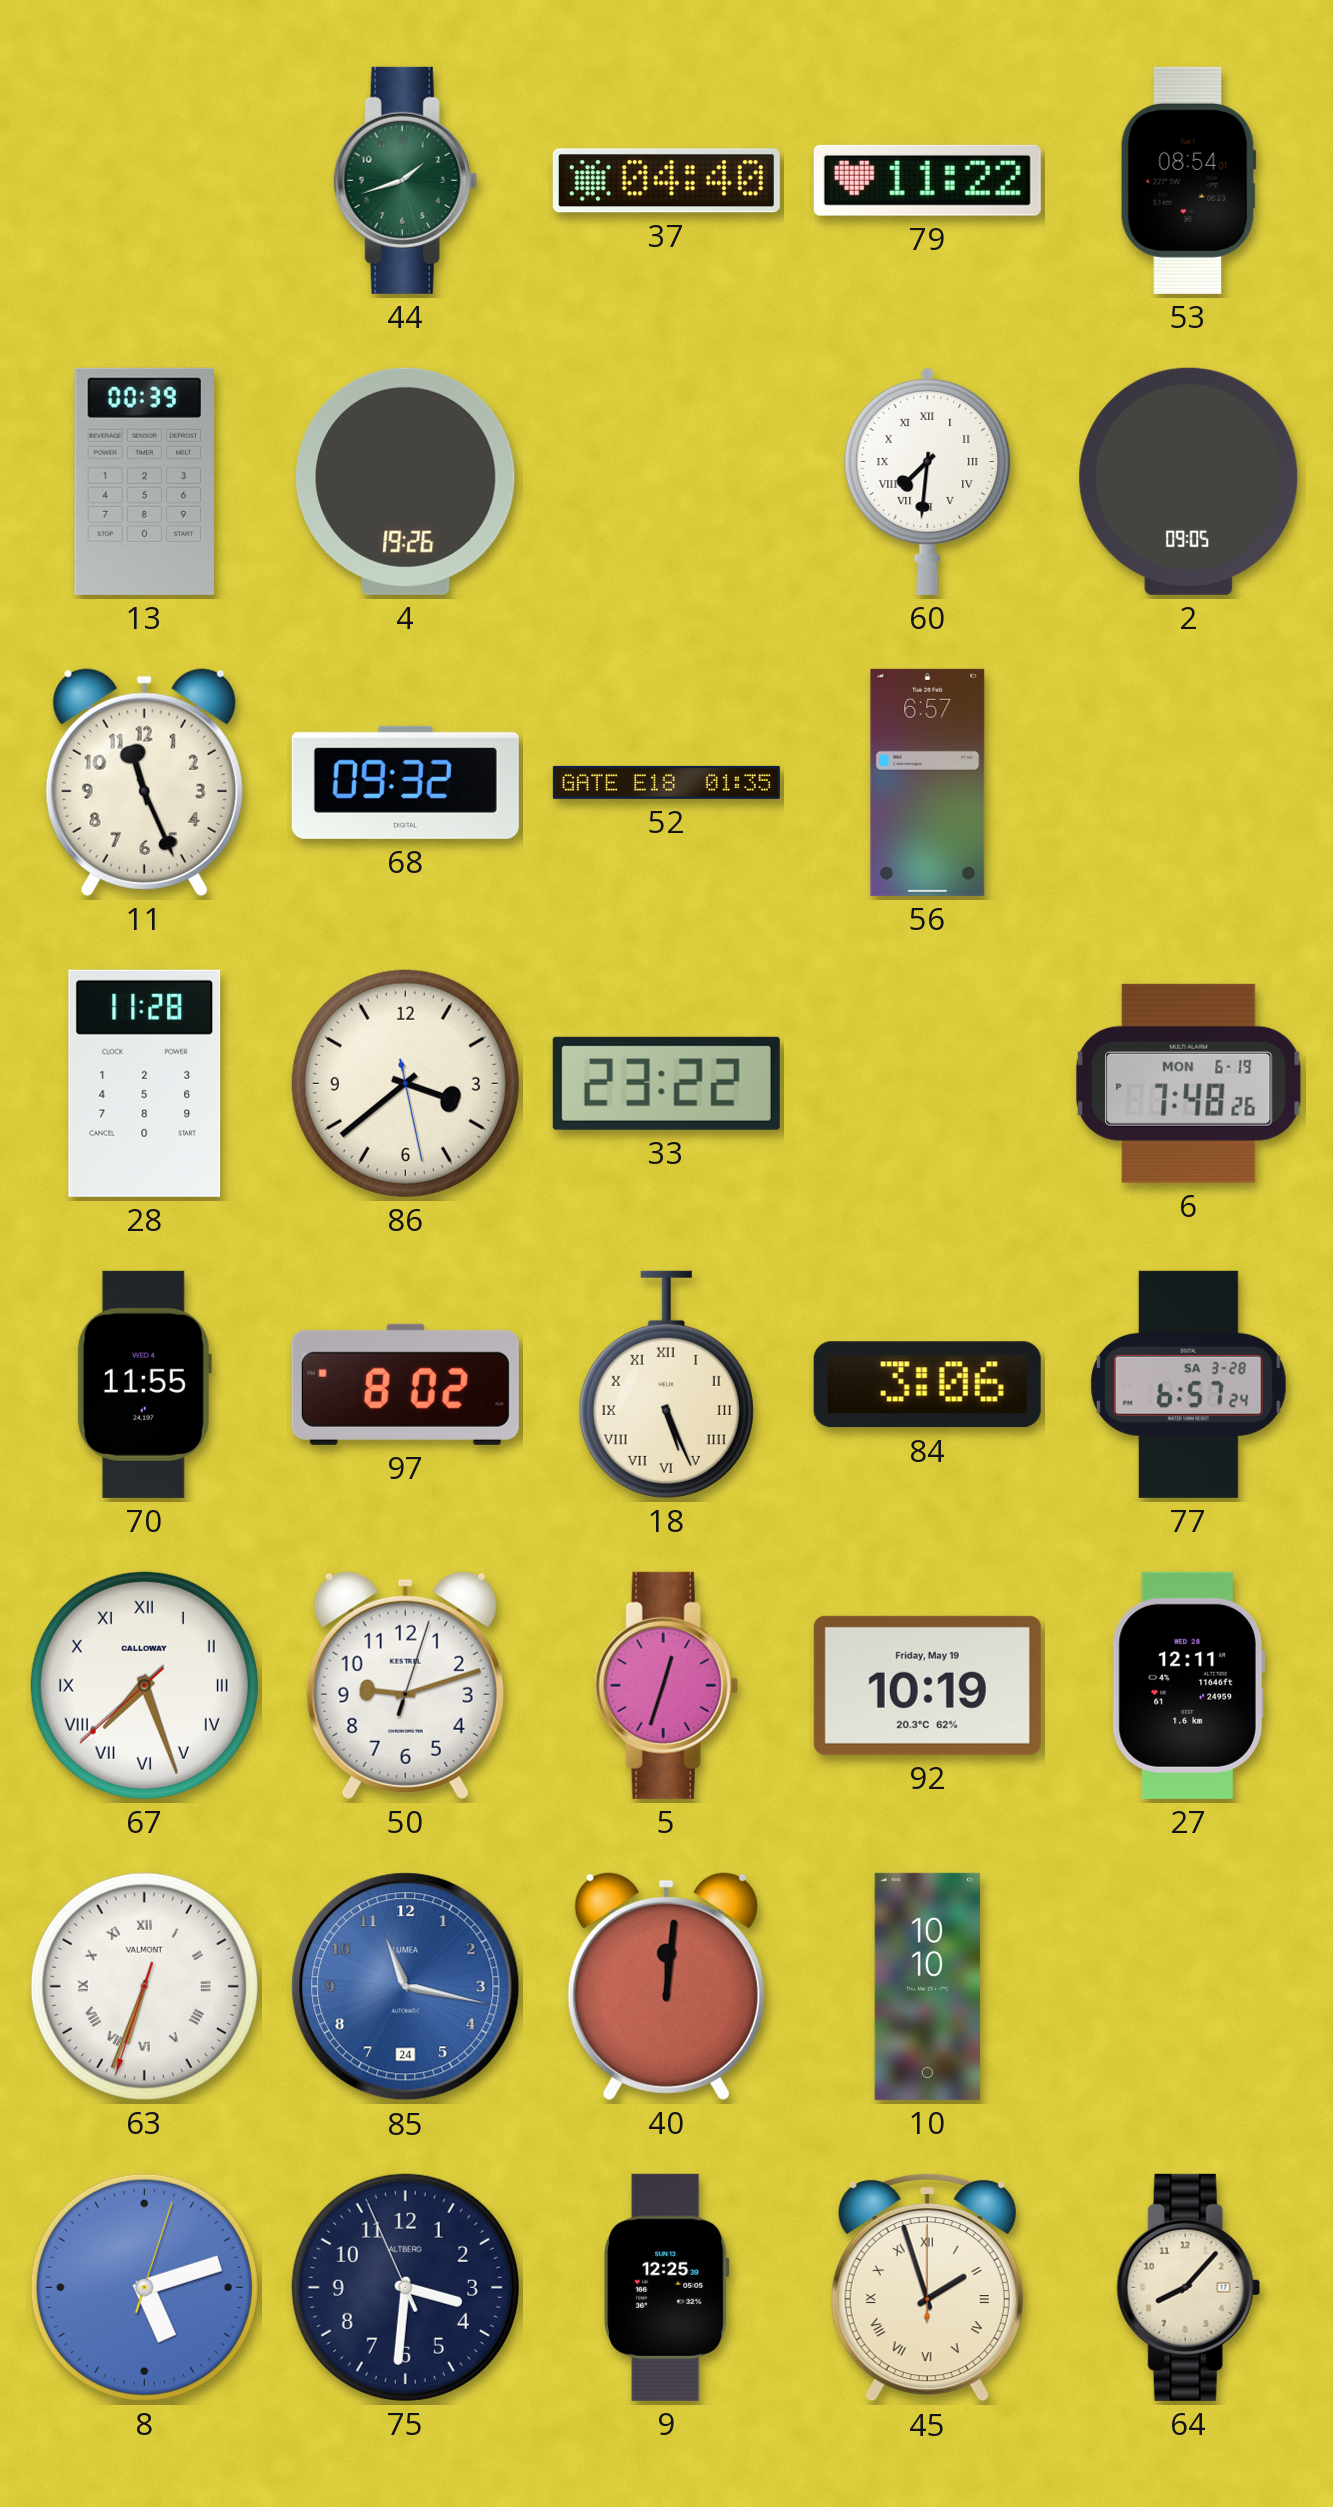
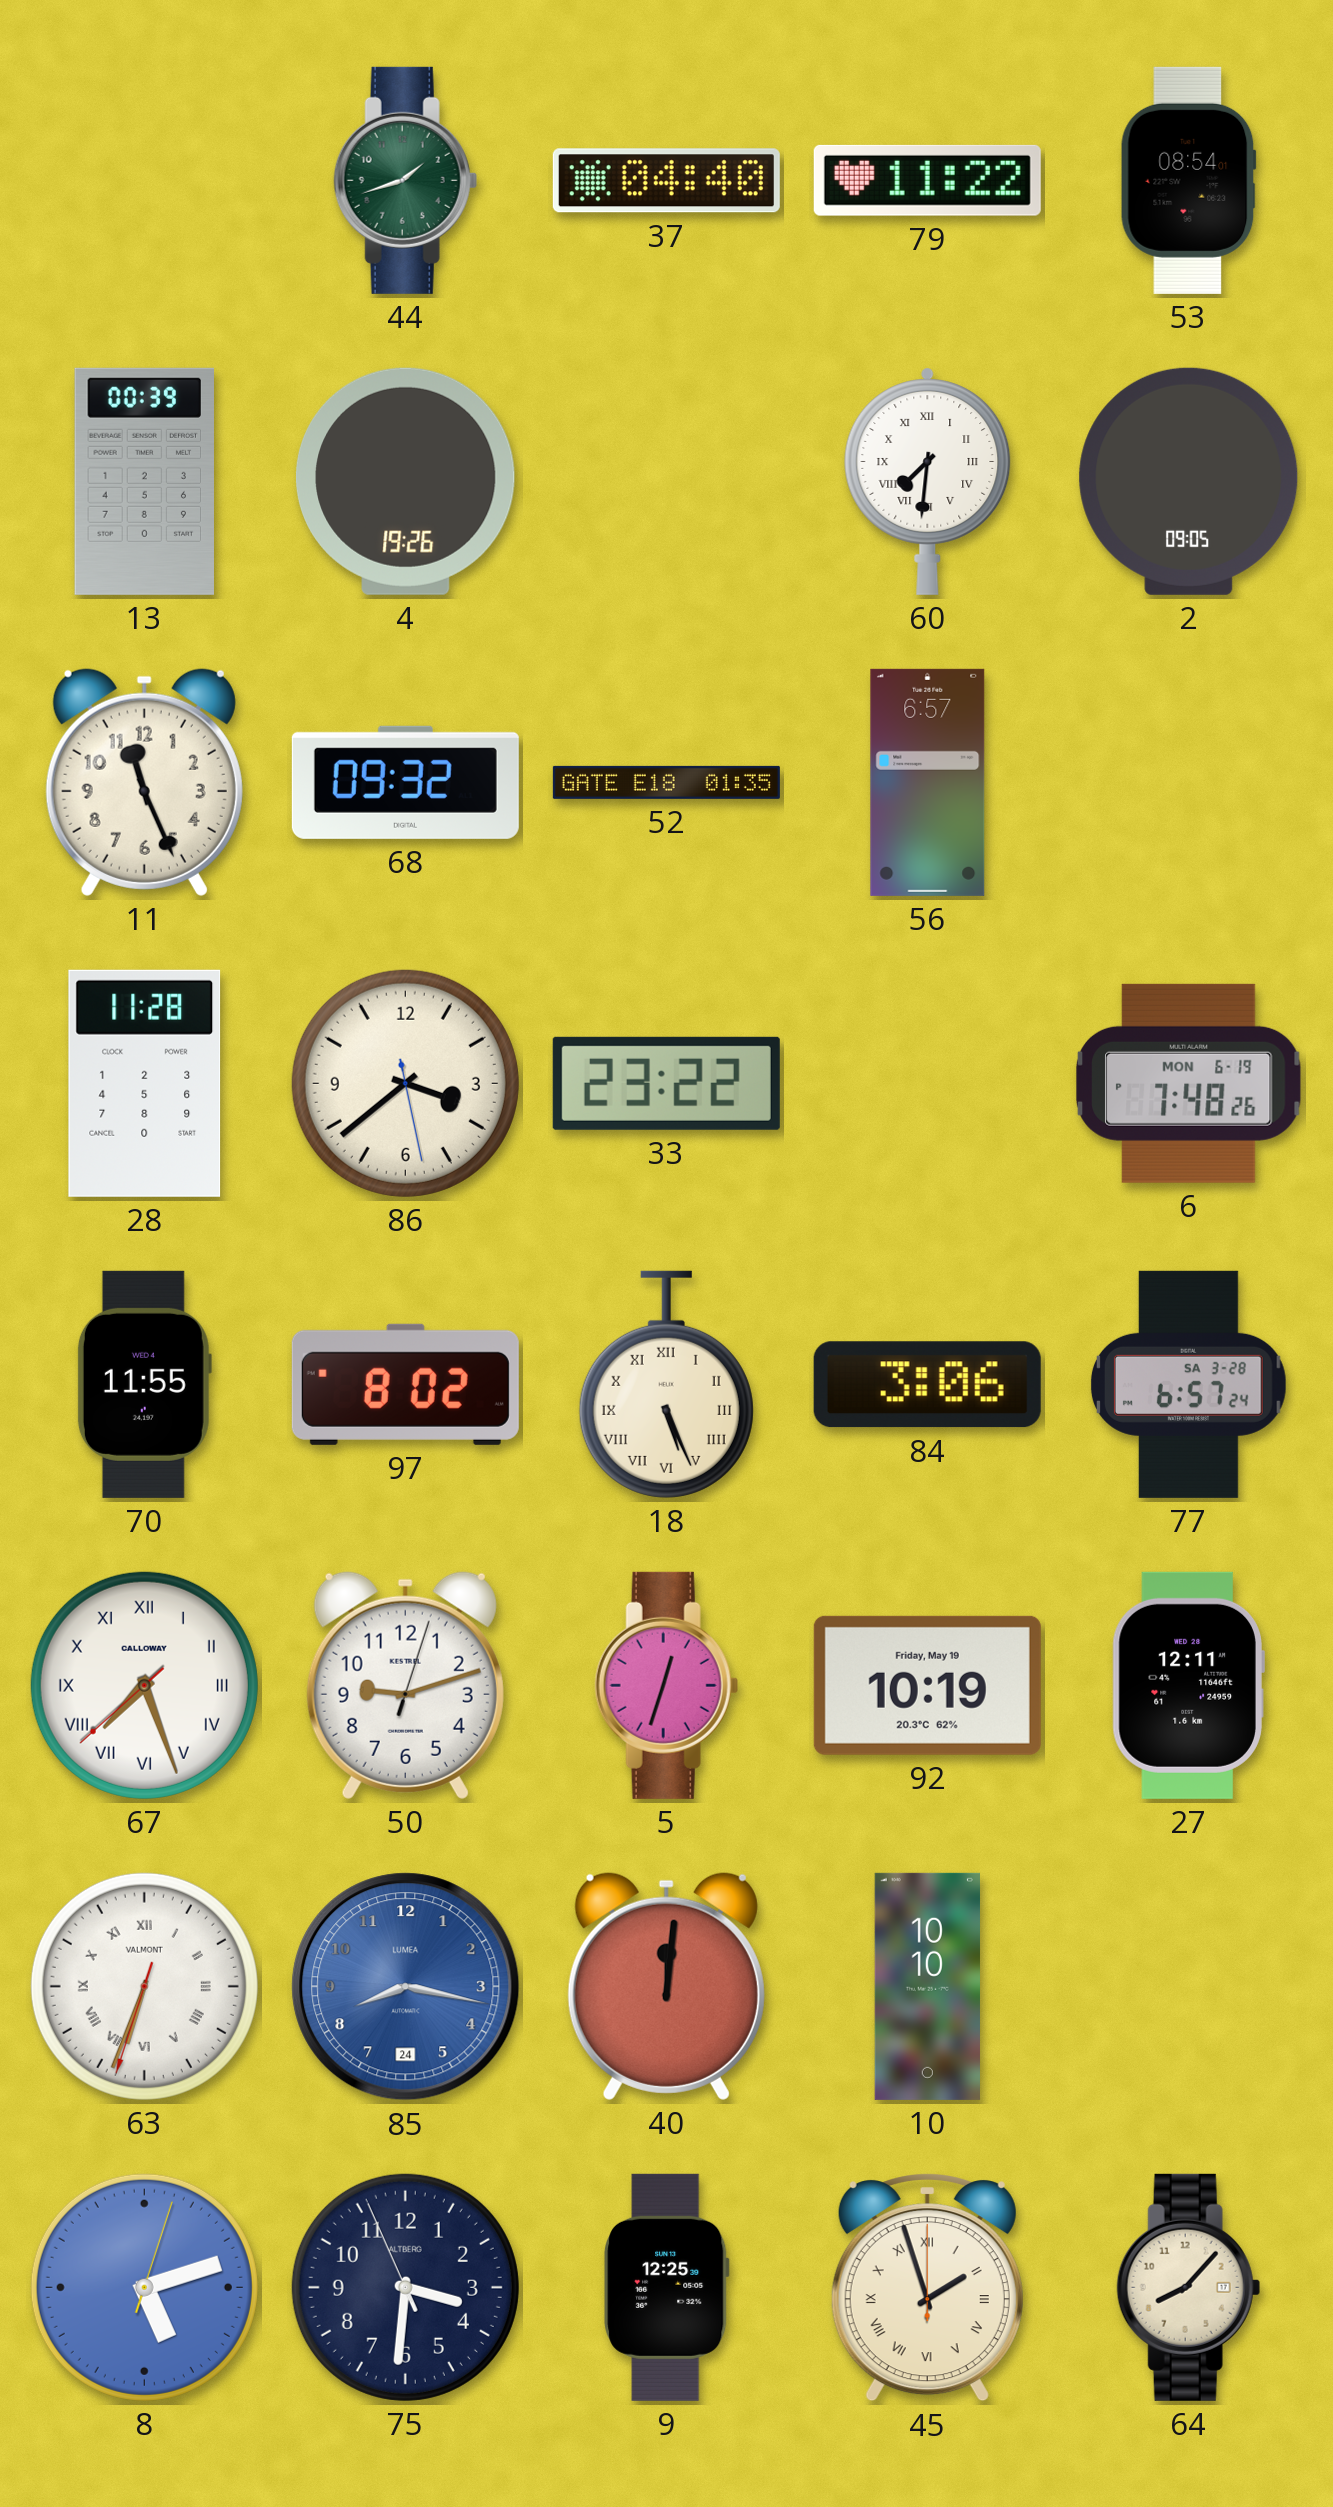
85: 11:17 -> 8:17 (406, 1987)
